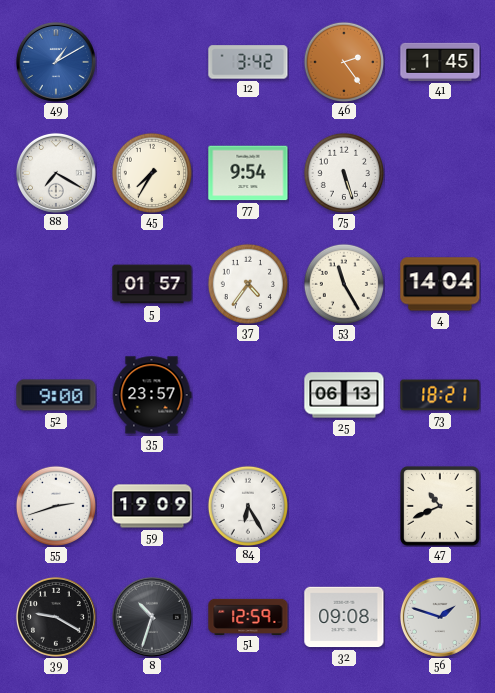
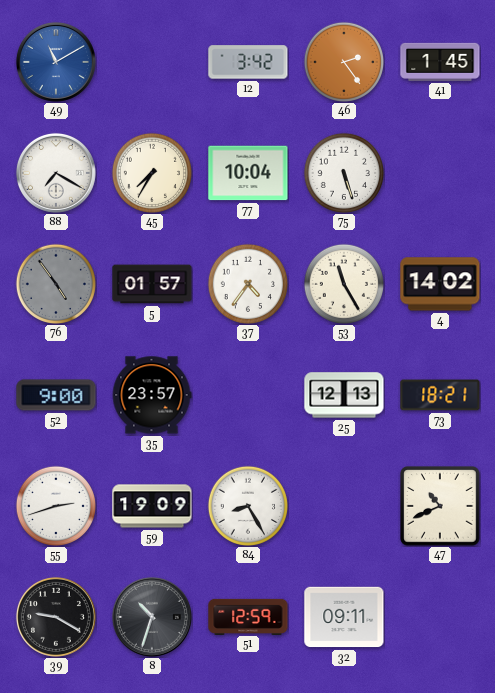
49: 1:10 -> 11:10 (56, 62)
77: 9:54 -> 10:04 (248, 173)
76: none -> 4:54 (55, 283)
4: 14:04 -> 14:02 (440, 284)
25: 06:13 -> 12:13 (344, 395)
84: 6:25 -> 8:25 (247, 505)
32: 09:08 -> 09:11 (344, 617)
56: 1:48 -> none (440, 617)
